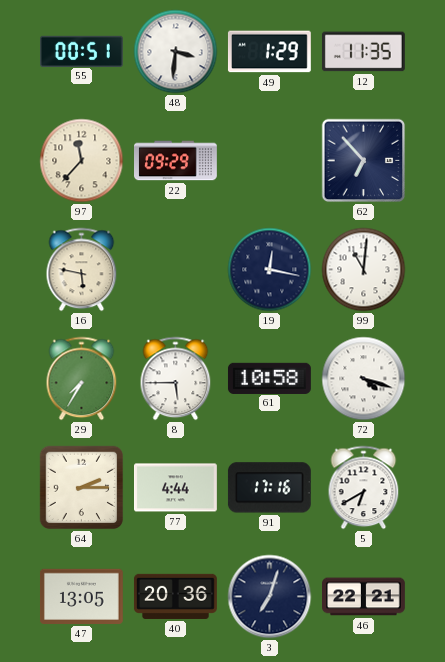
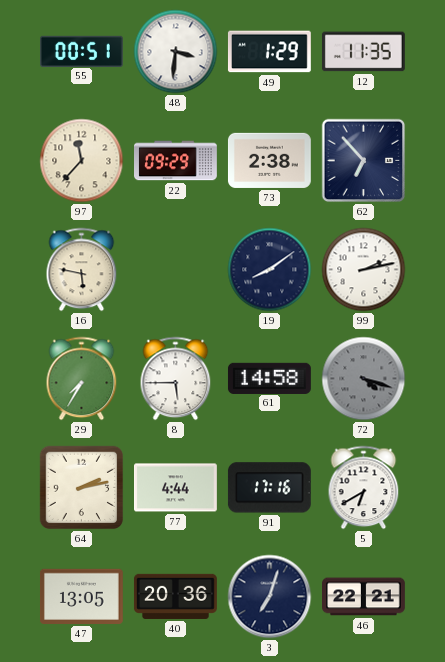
73: none -> 2:38 (269, 160)
19: 12:17 -> 8:09 (270, 270)
99: 11:01 -> 2:13 (364, 270)
61: 10:58 -> 14:58 (270, 378)
72 dial: white -> grey (364, 379)
64: 2:15 -> 2:13 (82, 488)
